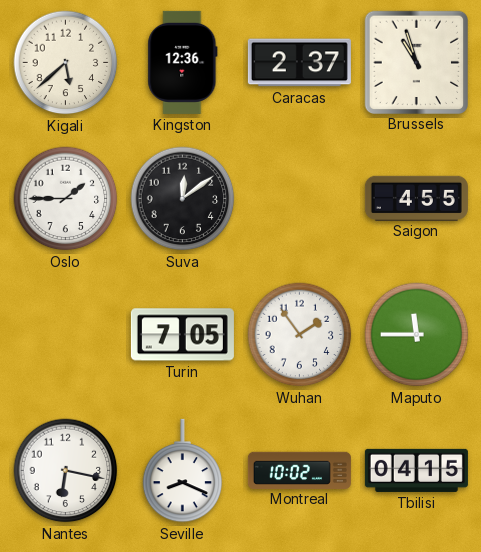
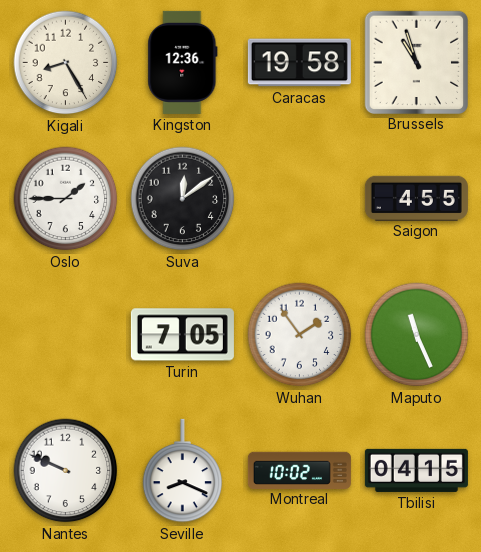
Kigali: 5:38 -> 8:25 (66, 63)
Caracas: 2:37 -> 19:58 (299, 63)
Maputo: 11:45 -> 11:26 (417, 335)
Nantes: 6:17 -> 9:49 (66, 471)
